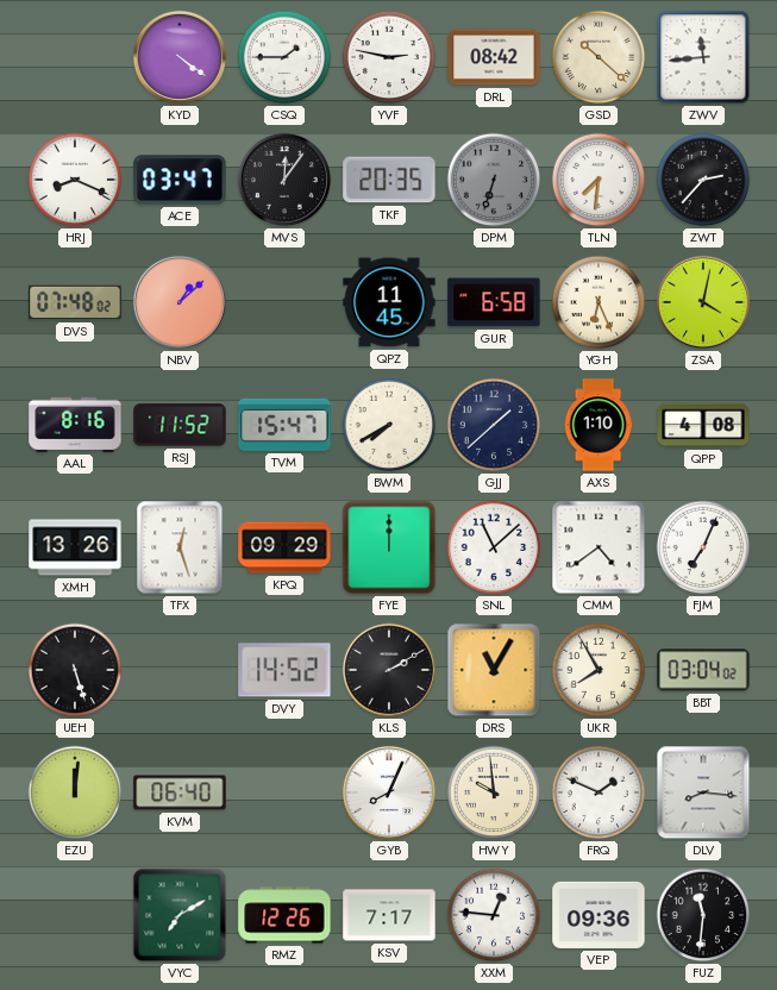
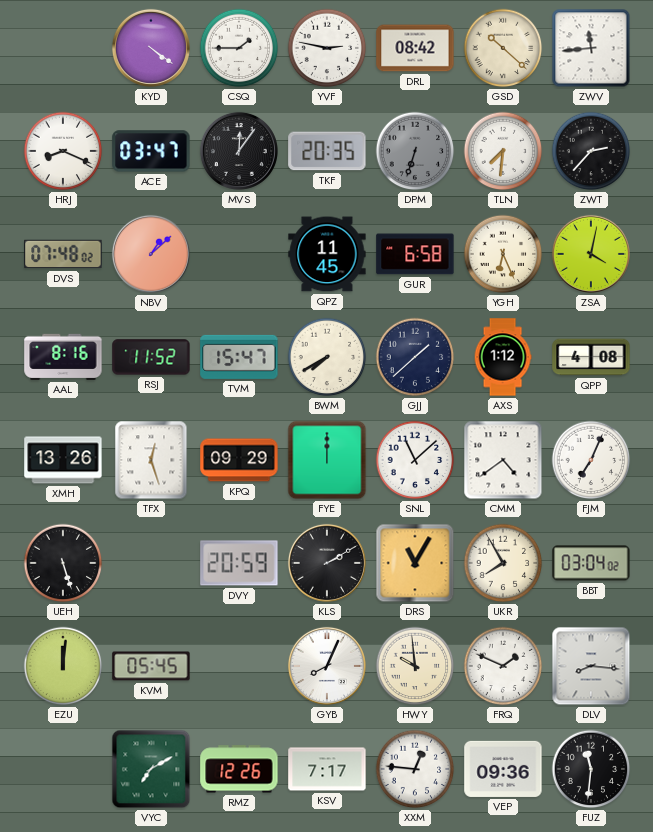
AXS: 1:10 -> 1:12 (503, 357)
DVY: 14:52 -> 20:59 (239, 563)
KVM: 06:40 -> 05:45 (151, 666)
